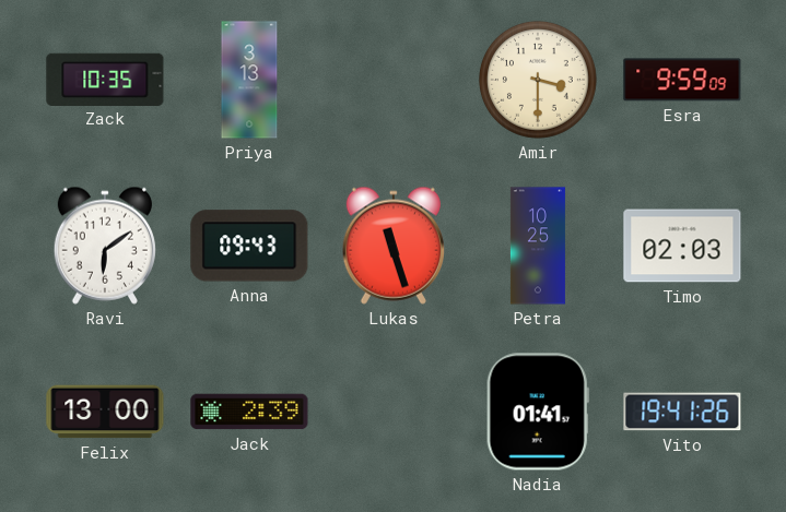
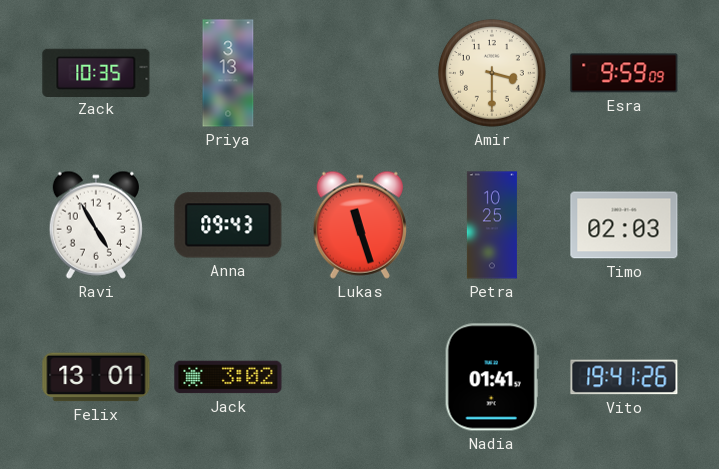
Ravi: 6:09 -> 4:55 (96, 225)
Felix: 13:00 -> 13:01 (96, 377)
Jack: 2:39 -> 3:02 (228, 377)
